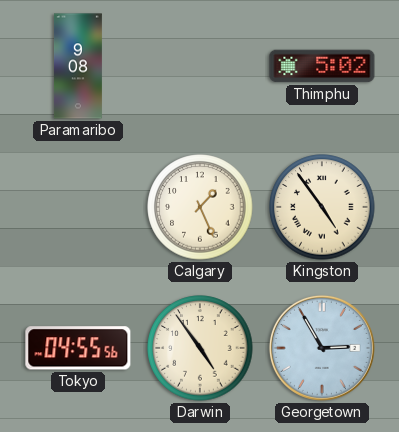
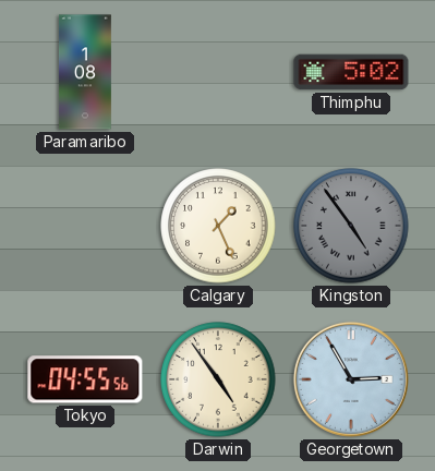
Paramaribo: 9:08 -> 1:08 (85, 72)
Kingston dial: cream -> grey (351, 226)
